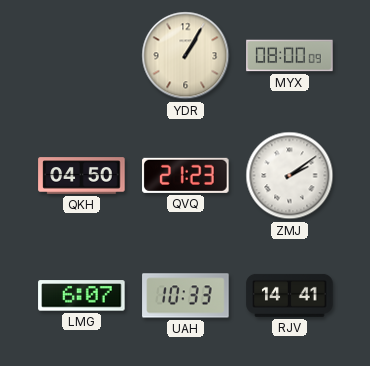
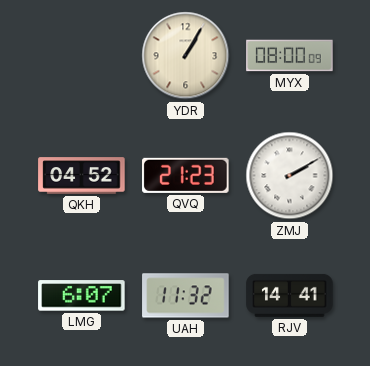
QKH: 04:50 -> 04:52 (82, 176)
ZMJ: 2:09 -> 2:10 (290, 176)
UAH: 10:33 -> 11:32 (186, 296)
